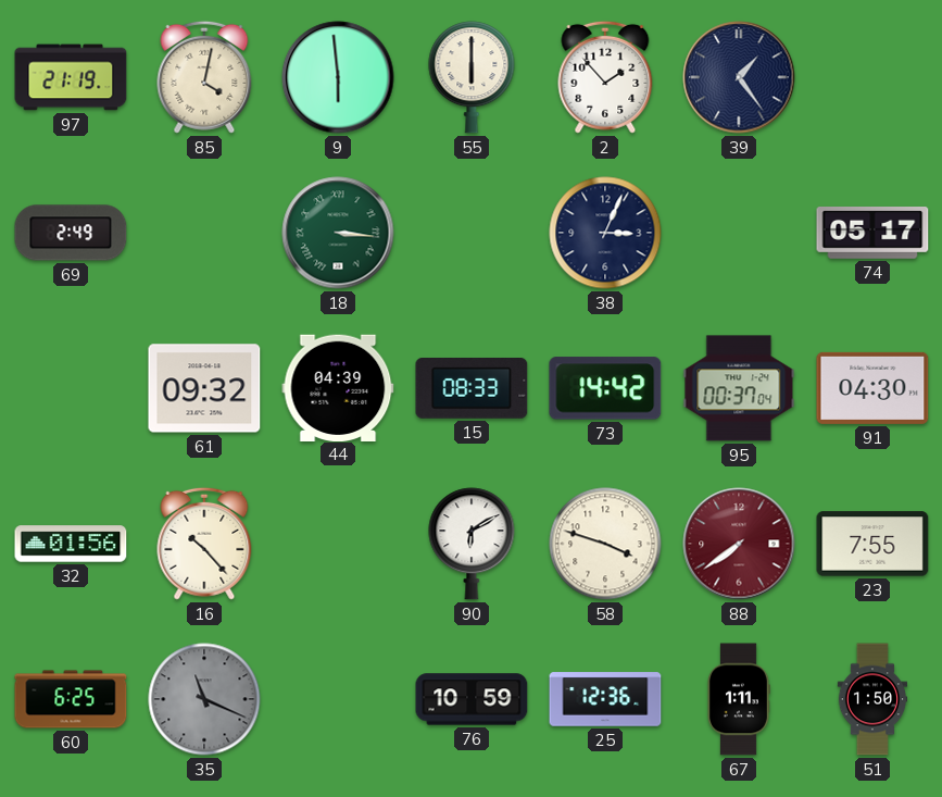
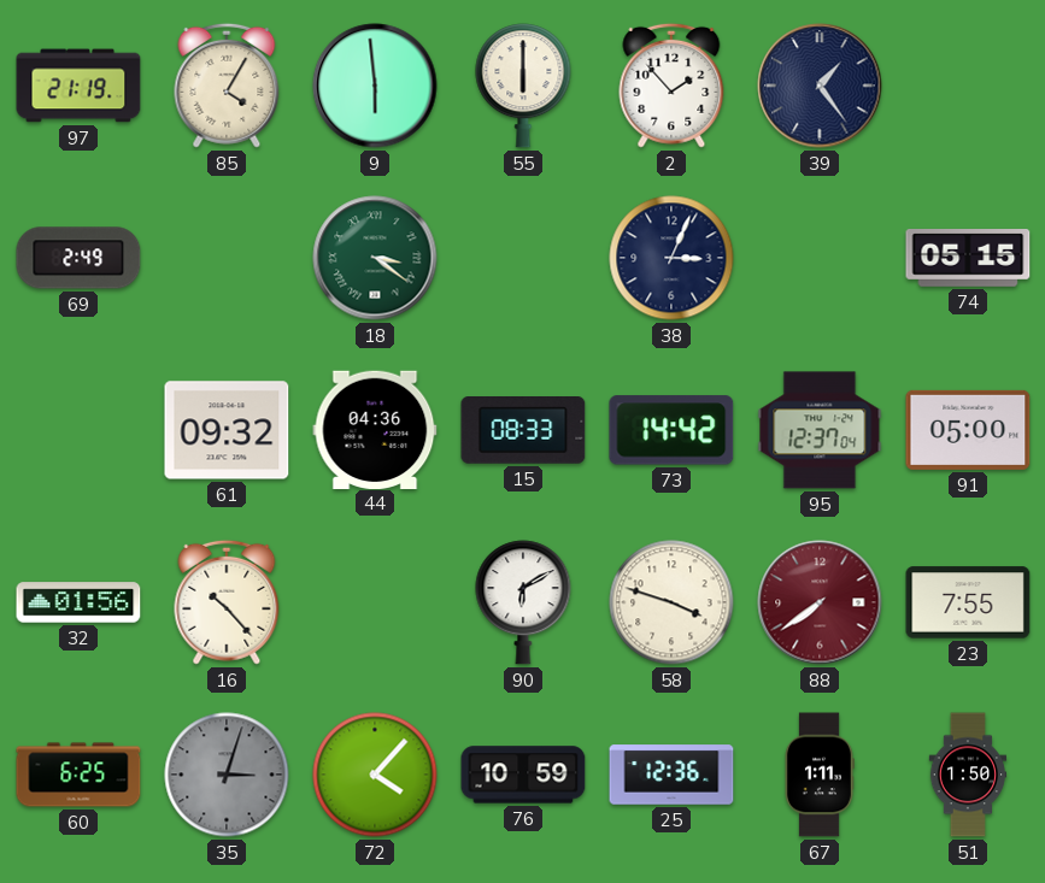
85: 4:02 -> 4:05 (227, 86)
18: 3:16 -> 3:21 (375, 258)
74: 05:17 -> 05:15 (968, 259)
44: 04:39 -> 04:36 (375, 429)
95: 00:37 -> 12:37 (820, 430)
91: 04:30 -> 05:00 (968, 430)
35: 11:19 -> 3:03 (227, 775)
72: none -> 4:07 (375, 775)
